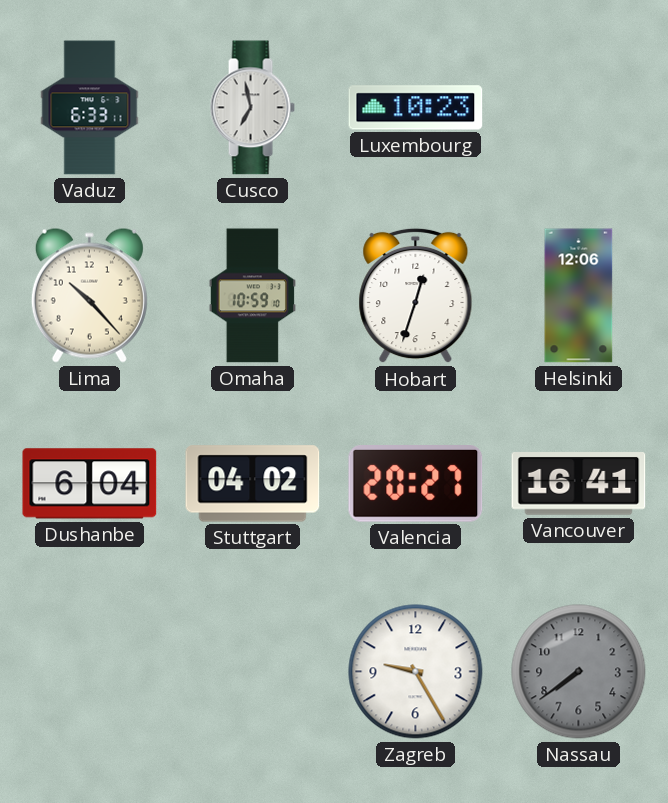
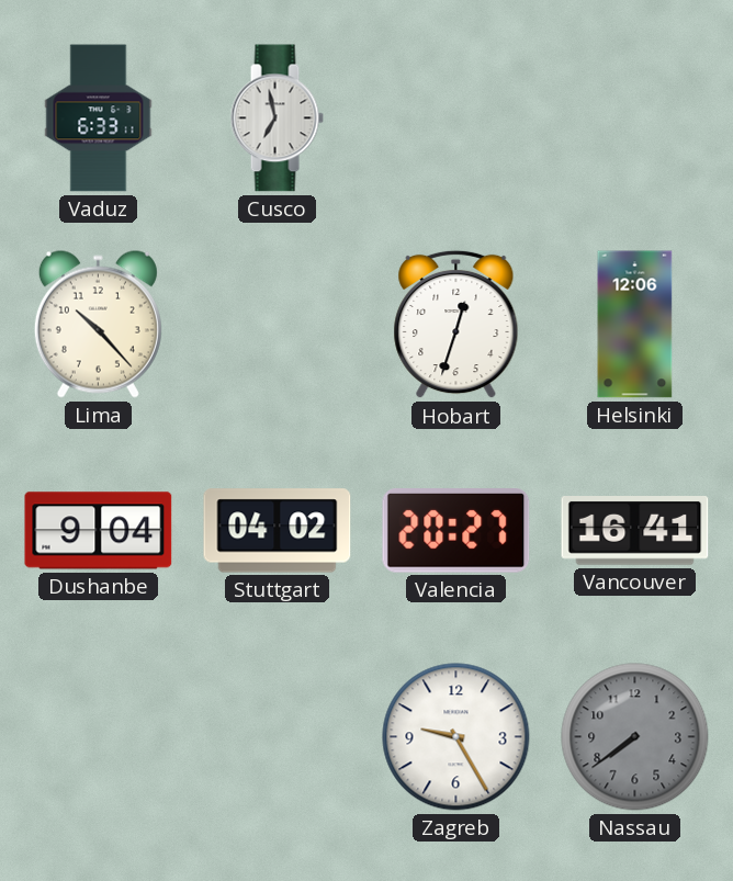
Luxembourg: 10:23 -> none (416, 108)
Omaha: 10:59 -> none (252, 296)
Dushanbe: 6:04 -> 9:04 (99, 531)
